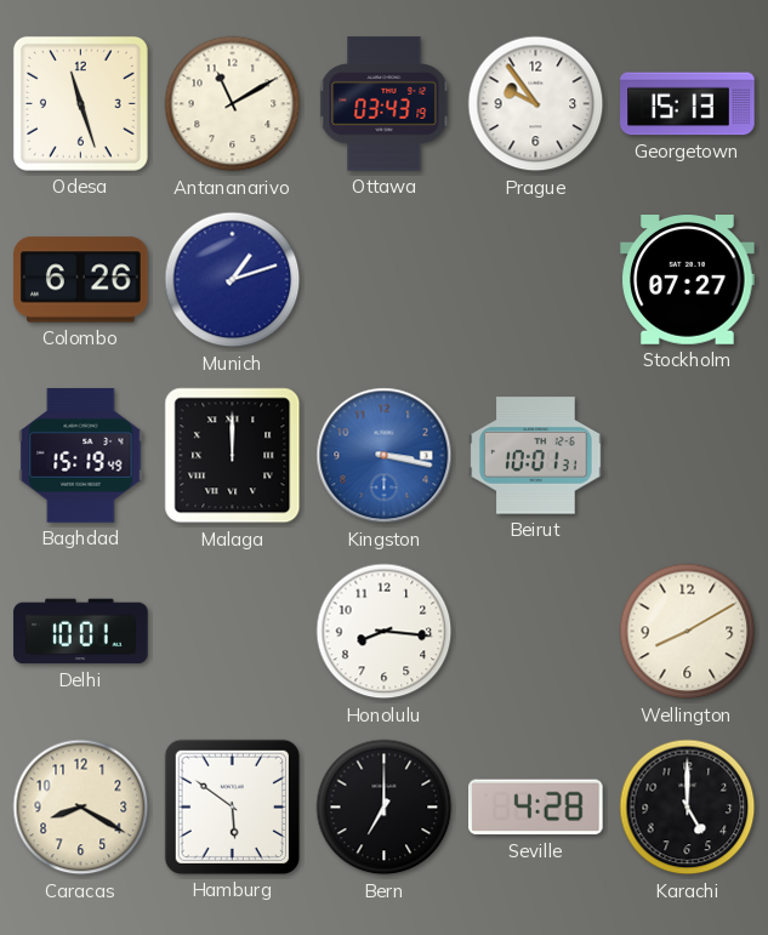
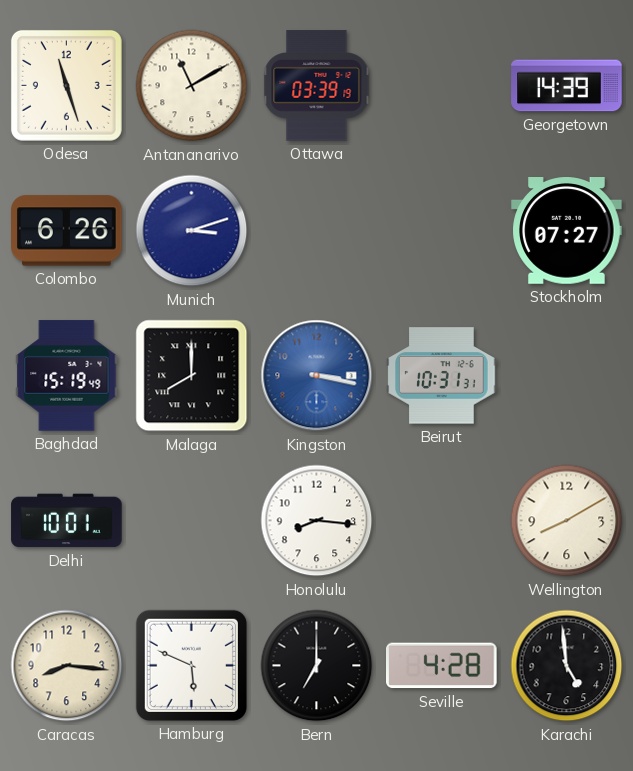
Ottawa: 03:43 -> 03:39 (317, 86)
Prague: 9:54 -> none (536, 104)
Georgetown: 15:13 -> 14:39 (567, 86)
Munich: 1:12 -> 3:12 (192, 231)
Malaga: 12:00 -> 8:00 (192, 376)
Beirut: 10:01 -> 10:31 (442, 376)
Caracas: 8:20 -> 8:16 (67, 666)
Hamburg: 5:51 -> 5:49 (191, 665)
Karachi: 5:00 -> 4:59 (567, 666)
